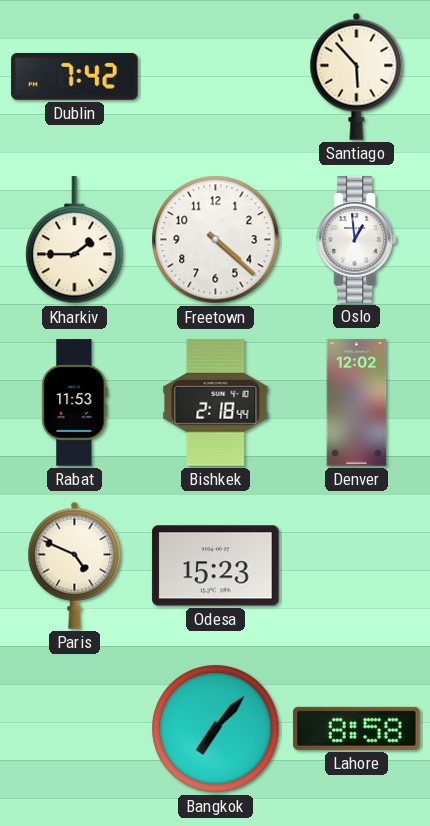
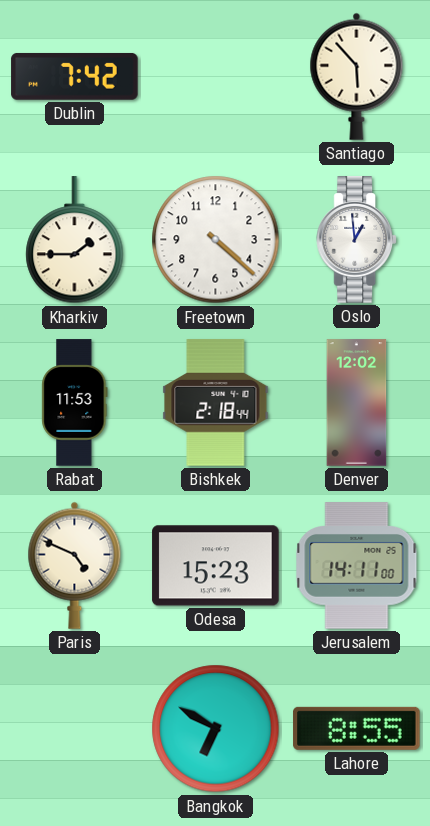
Jerusalem: none -> 14:11 (357, 566)
Bangkok: 7:07 -> 6:50 (216, 729)
Lahore: 8:58 -> 8:55 (357, 728)
